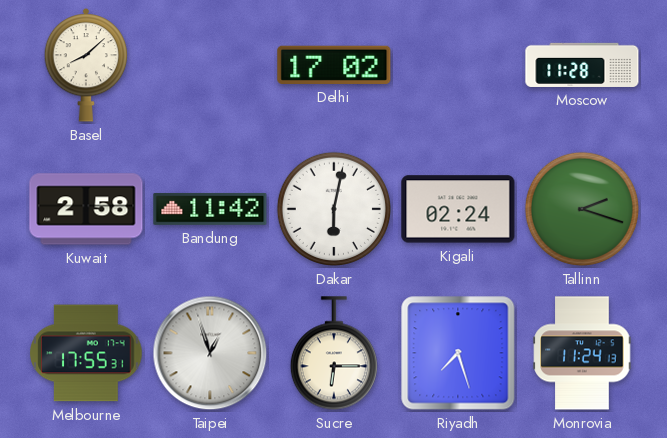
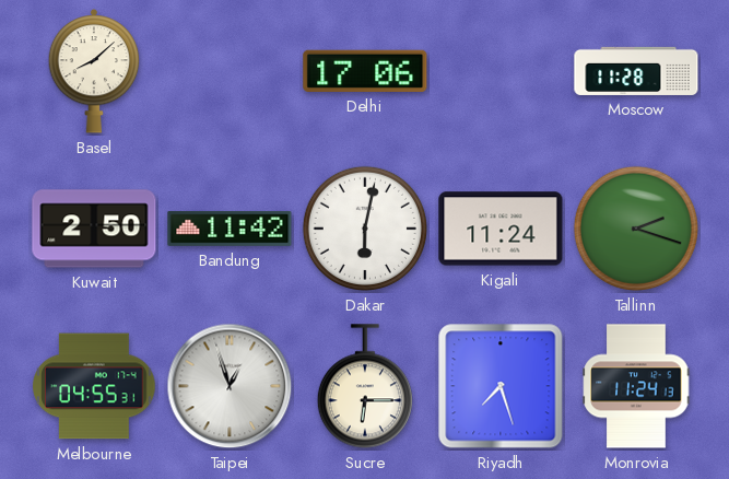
Delhi: 17:02 -> 17:06 (365, 71)
Kuwait: 2:58 -> 2:50 (94, 229)
Kigali: 02:24 -> 11:24 (501, 229)
Melbourne: 17:55 -> 04:55 (94, 386)
